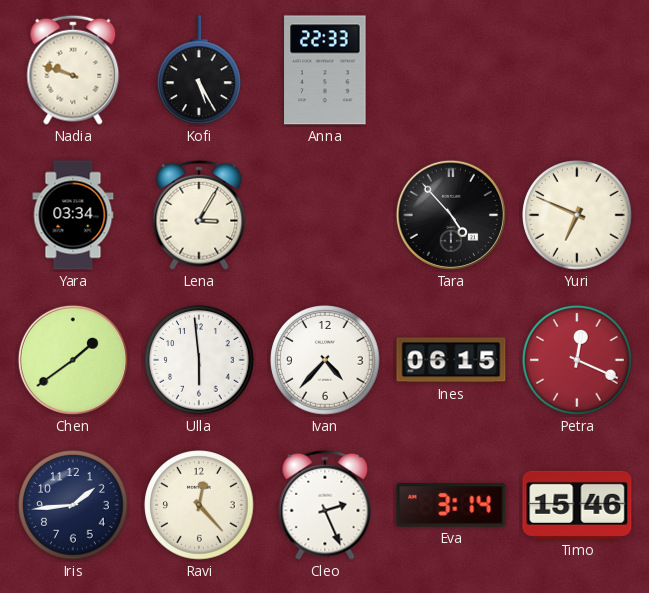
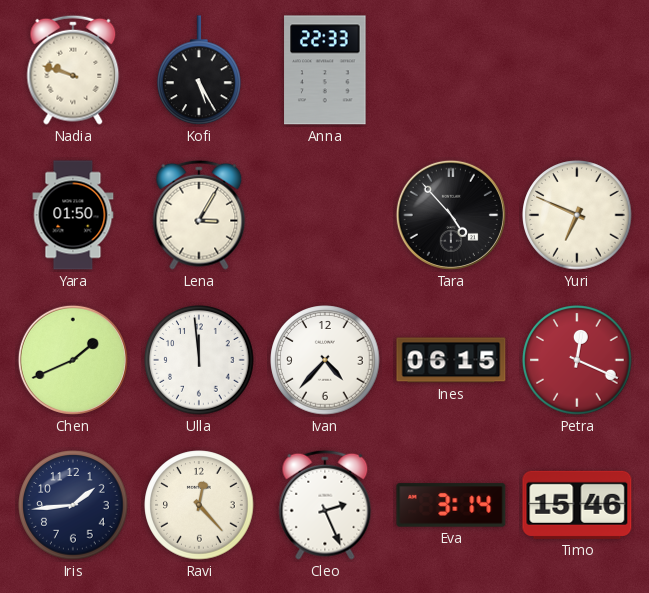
Yara: 03:34 -> 01:50 (73, 215)
Chen: 1:39 -> 1:41 (73, 360)
Ulla: 5:59 -> 11:59 (199, 360)
